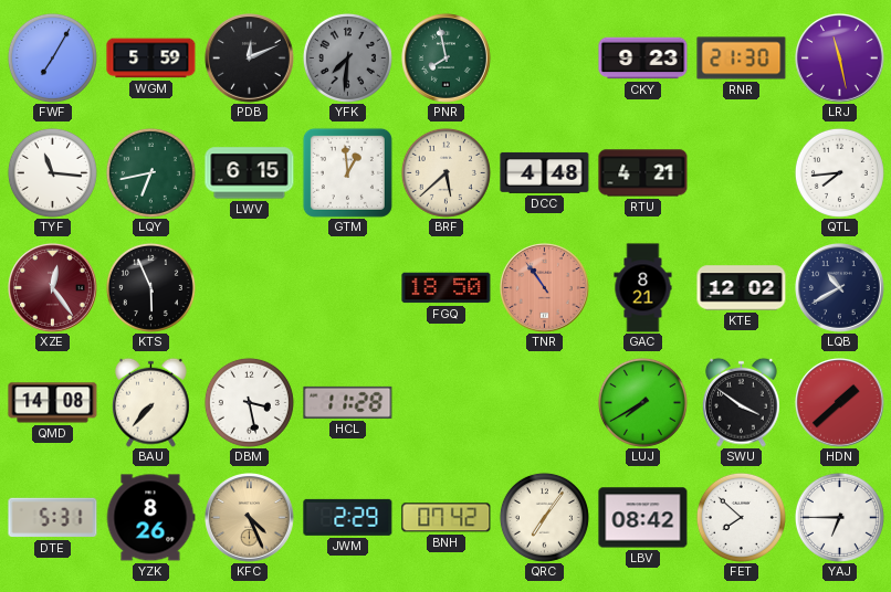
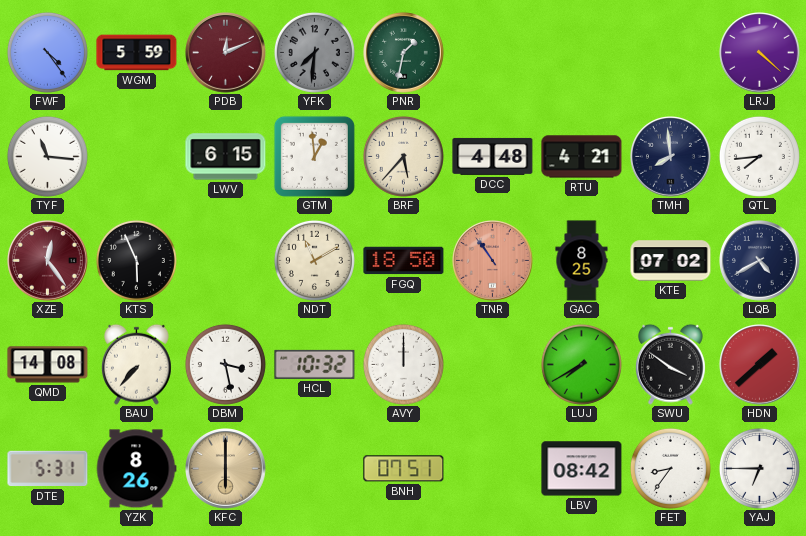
FWF: 7:05 -> 4:24 (47, 52)
PDB dial: black -> burgundy (226, 53)
PNR: 7:58 -> 1:32 (404, 53)
CKY: 9:23 -> none (643, 59)
RNR: 21:30 -> none (742, 59)
LRJ: 11:28 -> 4:22 (760, 53)
LQY: 6:43 -> none (150, 172)
BRF: 5:38 -> 5:37 (403, 156)
TMH: none -> 7:59 (671, 157)
NDT: none -> 11:10 (314, 260)
GAC: 8:21 -> 8:25 (582, 261)
KTE: 12:02 -> 07:02 (671, 261)
LQB: 10:40 -> 4:40 (760, 261)
HCL: 11:28 -> 10:32 (315, 364)
AVY: none -> 12:00 (403, 364)
KFC: 4:26 -> 6:00 (226, 469)
JWM: 2:29 -> none (348, 517)
BNH: 07:42 -> 07:51 (404, 469)
QRC: 7:06 -> none (544, 517)
FET: 7:52 -> 8:36 (670, 468)
